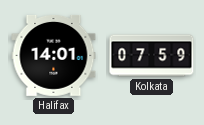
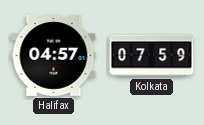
Halifax: 14:01 -> 04:57 (54, 55)
